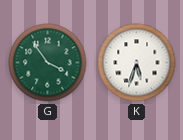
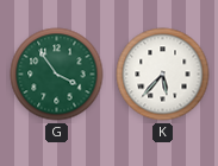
K: 5:33 -> 5:37 (163, 75)
